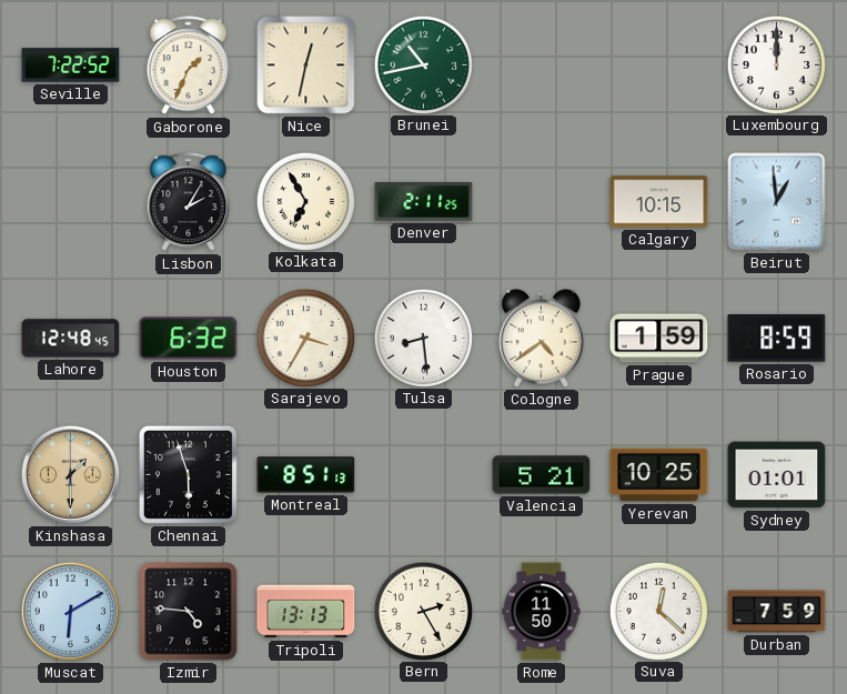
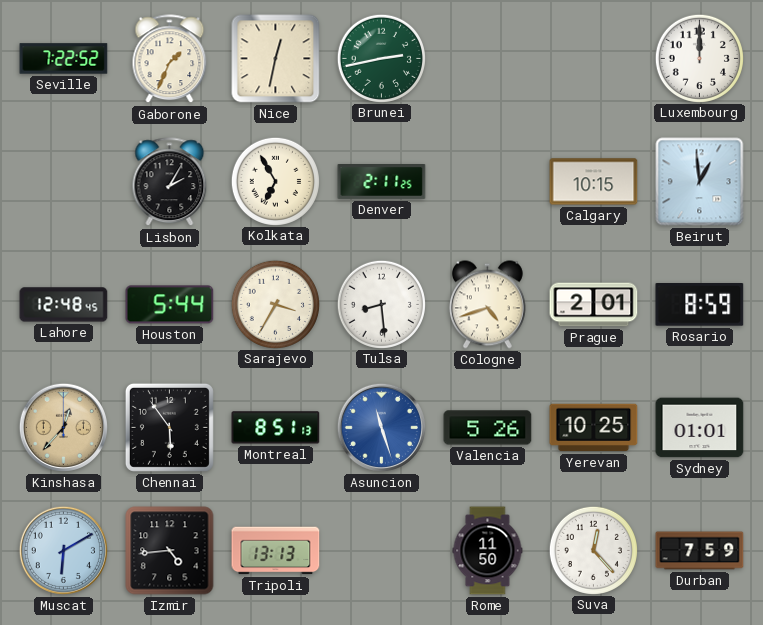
Brunei: 10:43 -> 2:43 (381, 58)
Houston: 6:32 -> 5:44 (170, 305)
Cologne: 4:39 -> 4:42 (487, 305)
Prague: 1:59 -> 2:01 (594, 305)
Kinshasa: 1:30 -> 12:37 (63, 427)
Chennai: 5:57 -> 5:54 (169, 427)
Asuncion: none -> 11:27 (381, 427)
Valencia: 5:21 -> 5:26 (488, 428)
Izmir: 4:46 -> 4:44 (170, 551)
Bern: 2:25 -> none (423, 611)
Suva: 12:22 -> 12:23 (593, 550)
